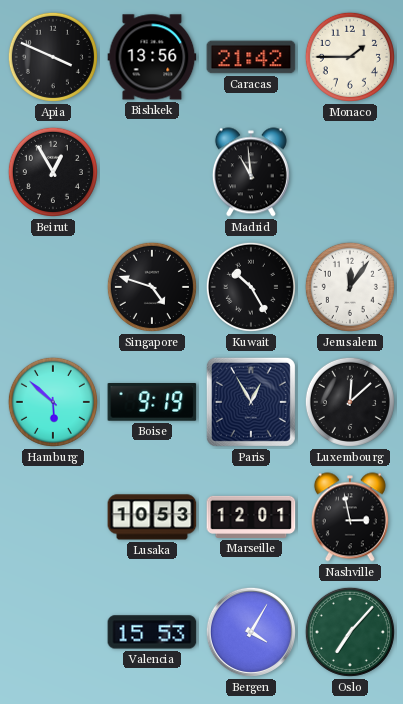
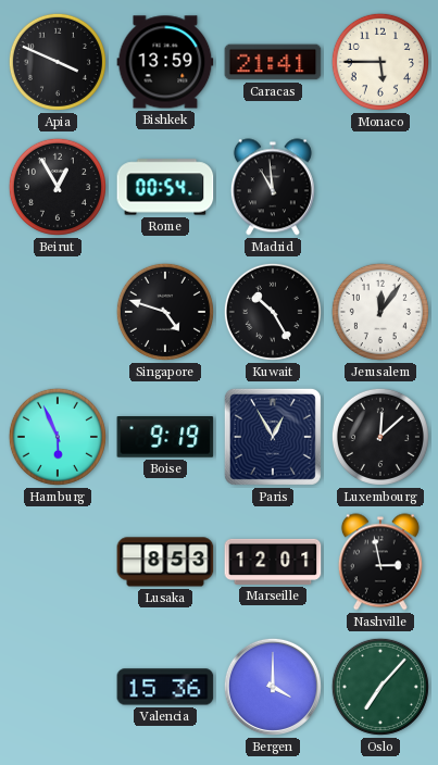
Bishkek: 13:56 -> 13:59 (165, 62)
Caracas: 21:42 -> 21:41 (273, 62)
Monaco: 1:45 -> 5:45 (380, 62)
Rome: none -> 00:54 (165, 187)
Hamburg: 5:52 -> 5:56 (58, 437)
Lusaka: 10:53 -> 8:53 (165, 562)
Valencia: 15:53 -> 15:36 (165, 687)
Bergen: 4:05 -> 4:00 (273, 687)
